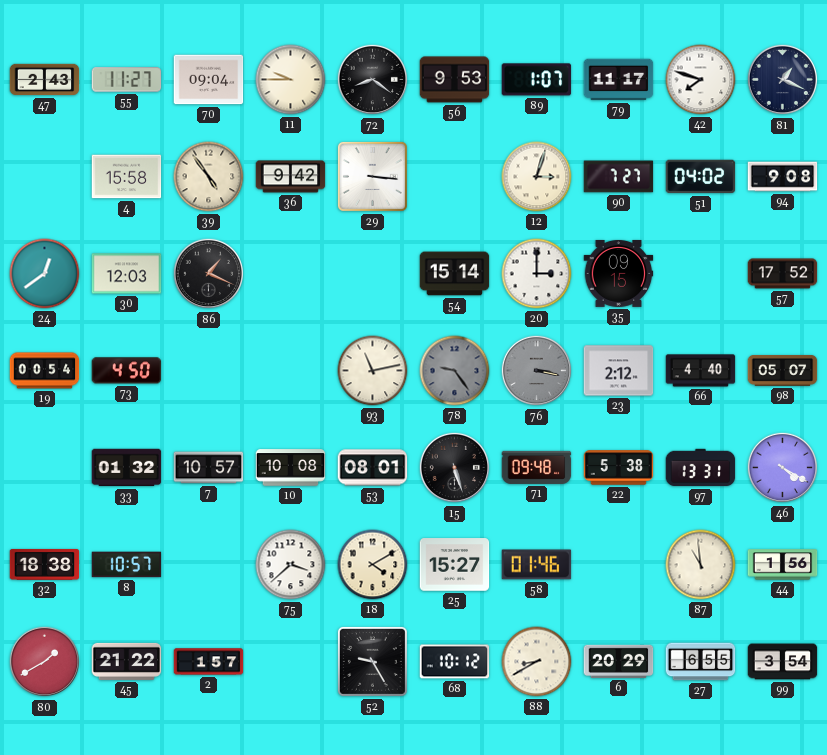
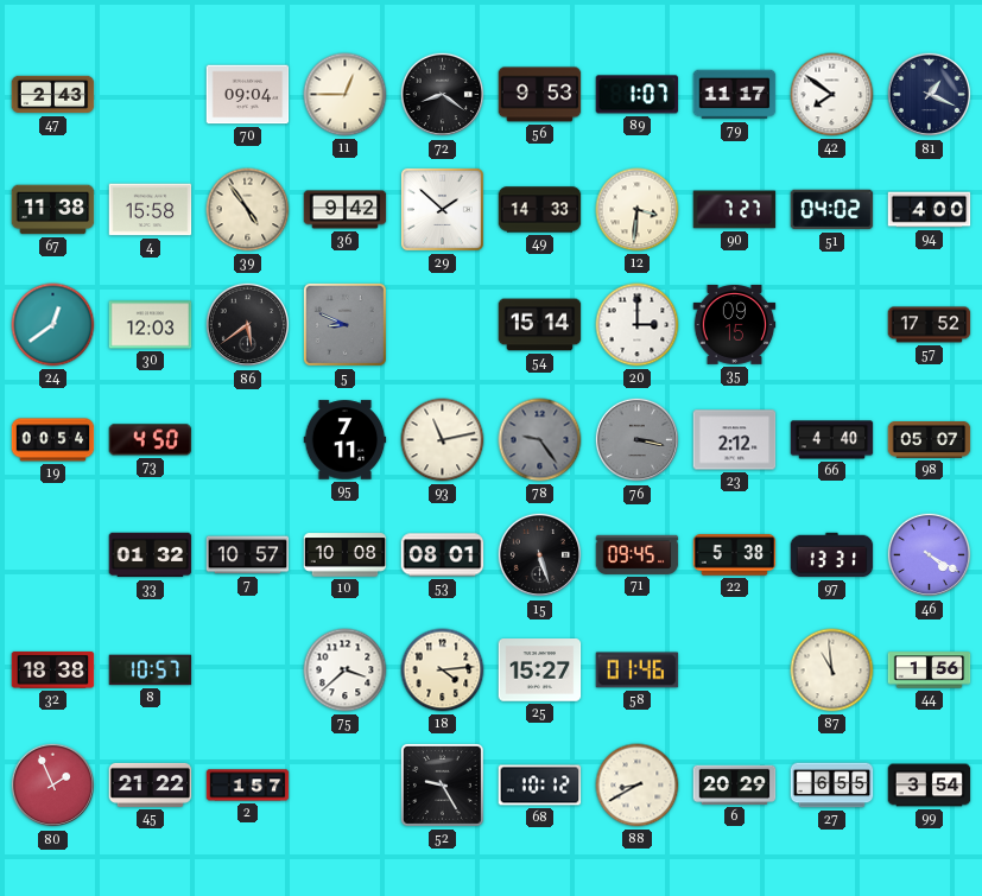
55: 11:27 -> none (127, 80)
11: 9:45 -> 12:45 (346, 95)
42: 7:48 -> 7:51 (832, 95)
67: none -> 11:38 (53, 210)
29: 3:16 -> 1:52 (442, 209)
49: none -> 14:33 (540, 210)
12: 3:03 -> 3:31 (638, 210)
94: 9:08 -> 4:00 (930, 210)
86: 1:19 -> 5:39 (248, 325)
5: none -> 8:49 (344, 324)
95: none -> 7:11 (346, 440)
71: 09:48 -> 09:45 (638, 554)
18: 4:10 -> 4:14 (443, 671)
80: 1:40 -> 1:56 (53, 786)
